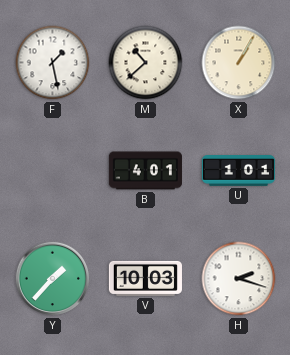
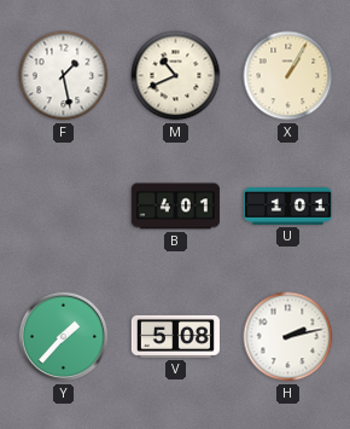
M: 10:38 -> 10:41 (176, 76)
V: 10:03 -> 5:08 (175, 336)
H: 2:18 -> 2:13 (288, 337)
